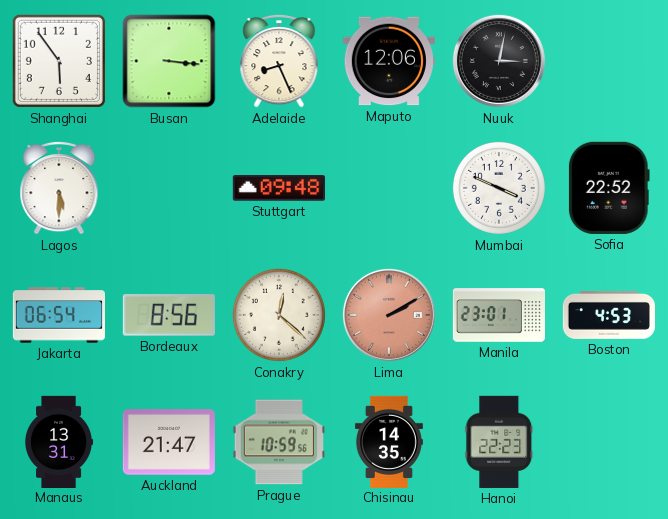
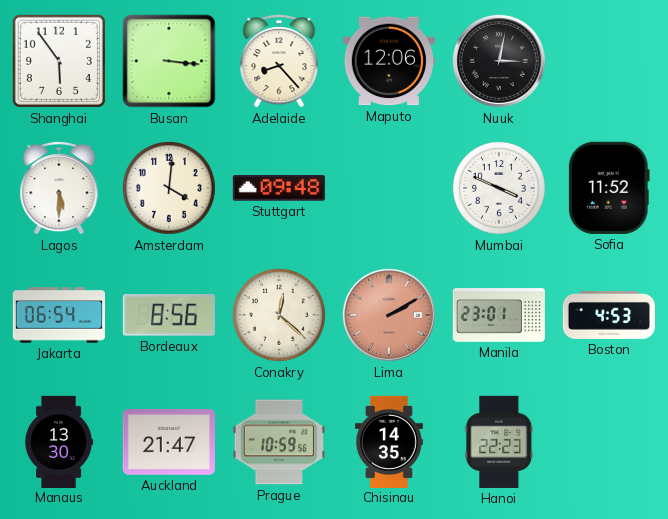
Adelaide: 8:26 -> 8:23 (279, 61)
Amsterdam: none -> 4:01 (169, 188)
Sofia: 22:52 -> 11:52 (609, 188)
Manaus: 13:31 -> 13:30 (60, 441)
